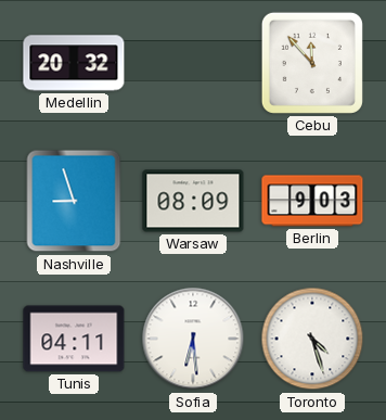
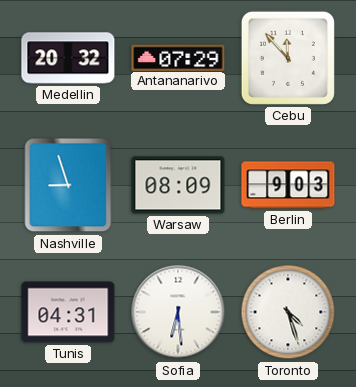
Antananarivo: none -> 07:29 (178, 57)
Tunis: 04:11 -> 04:31 (68, 312)
